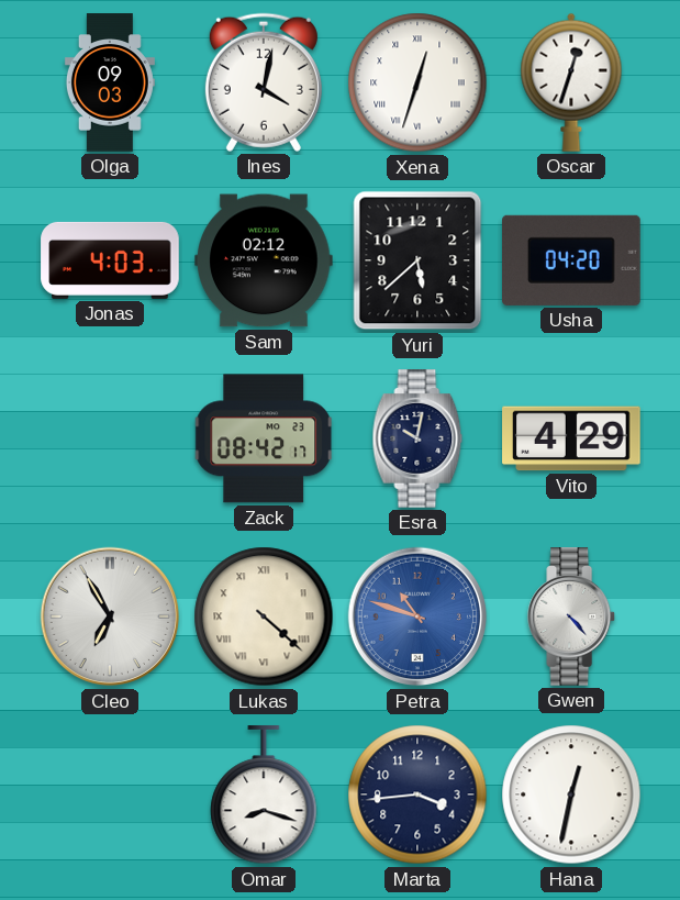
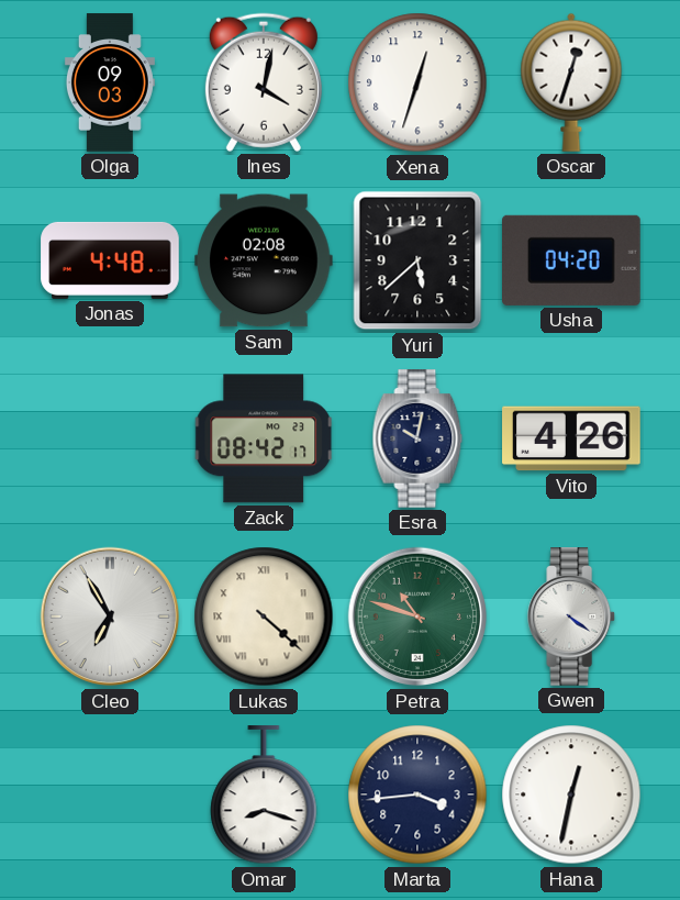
Xena numerals: Roman -> Arabic (417, 82)
Jonas: 4:03 -> 4:48 (110, 260)
Sam: 02:12 -> 02:08 (265, 260)
Vito: 4:29 -> 4:26 (571, 438)
Petra dial: blue -> green (417, 616)
Gwen: 4:23 -> 4:21 (572, 616)
